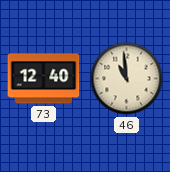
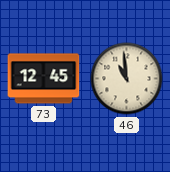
73: 12:40 -> 12:45 (44, 79)
